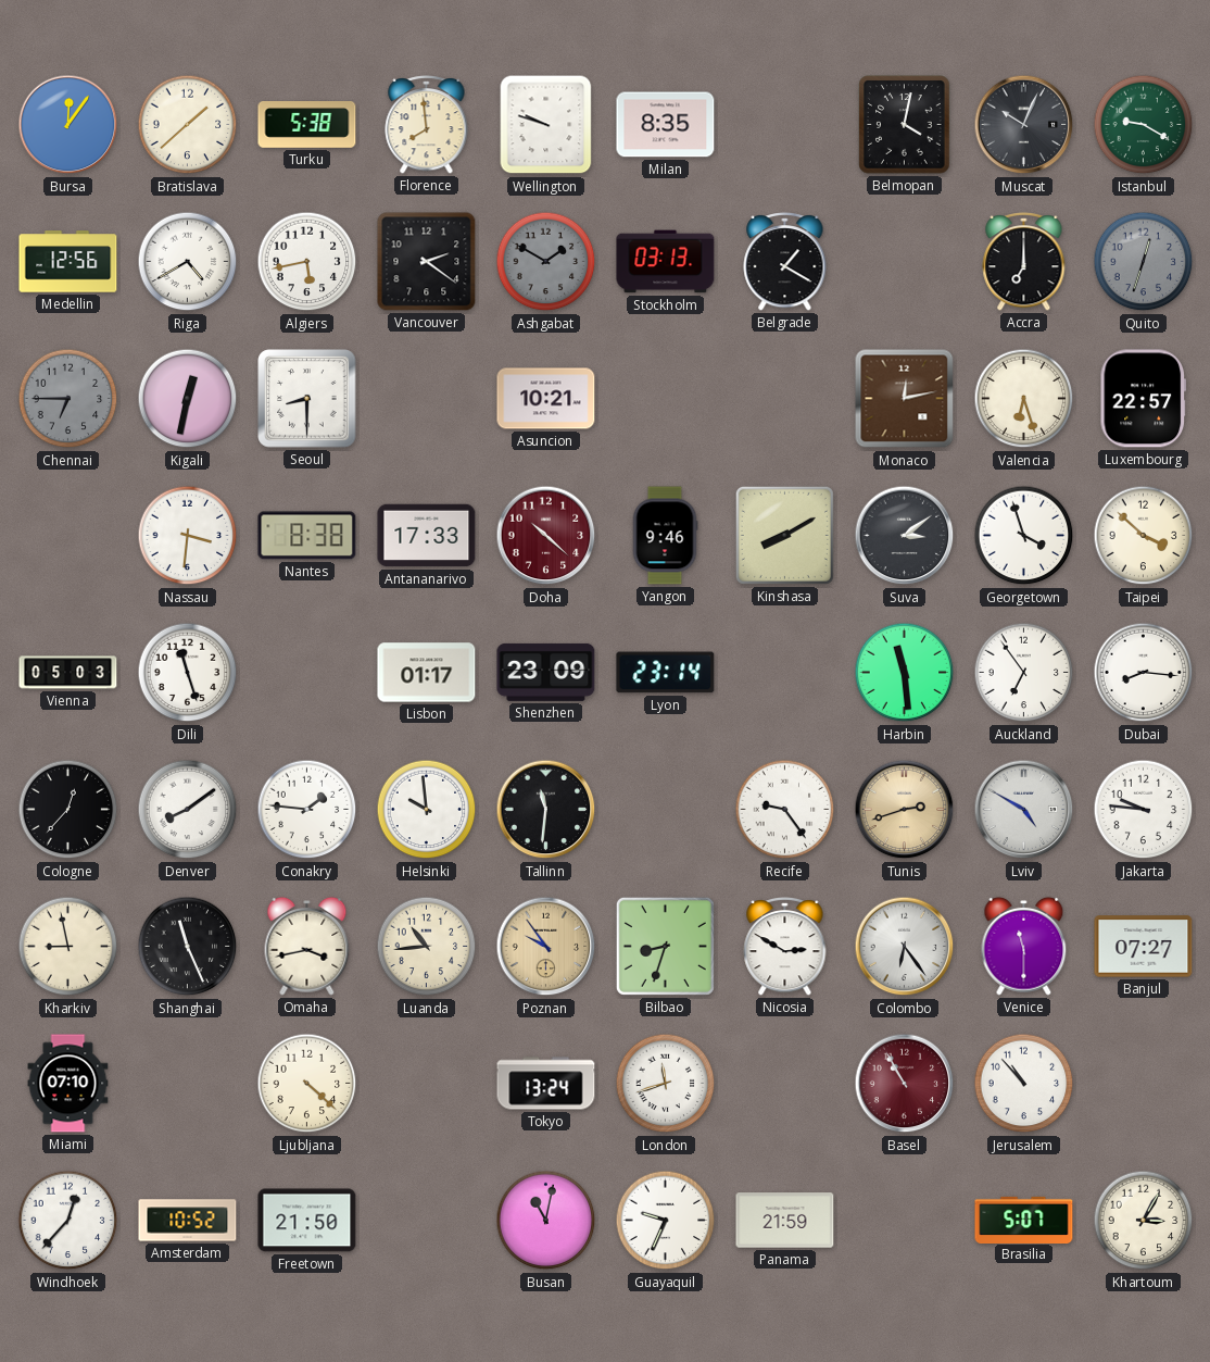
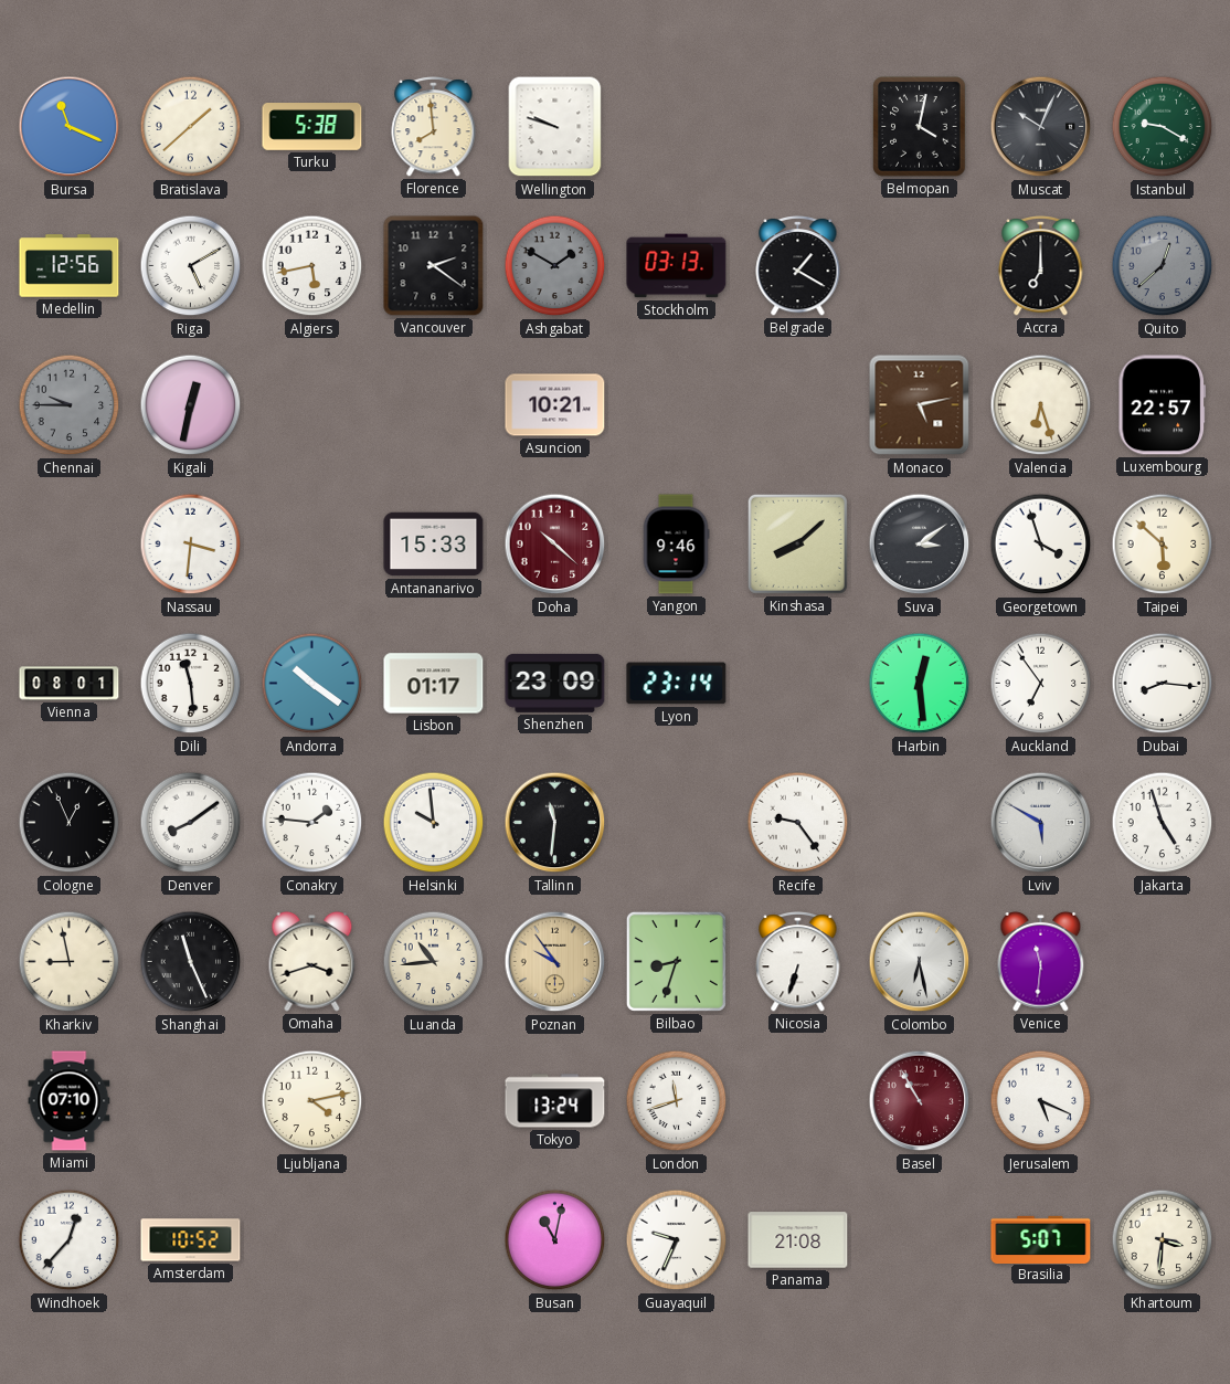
Bursa: 12:06 -> 11:19 (70, 127)
Milan: 8:35 -> none (666, 125)
Riga: 4:40 -> 5:10 (191, 266)
Quito: 12:33 -> 12:38 (1163, 266)
Chennai: 6:45 -> 9:45 (70, 405)
Seoul: 8:30 -> none (307, 399)
Monaco: 12:13 -> 5:13 (920, 405)
Nantes: 8:38 -> none (307, 536)
Antananarivo: 17:33 -> 15:33 (434, 545)
Kinshasa: 8:10 -> 8:08 (797, 543)
Taipei: 3:52 -> 5:52 (1163, 545)
Vienna: 05:03 -> 08:01 (70, 684)
Dili: 11:27 -> 11:29 (191, 684)
Andorra: none -> 10:21 (312, 684)
Harbin: 11:29 -> 12:29 (920, 684)
Cologne: 12:37 -> 12:56 (70, 823)
Tunis: 2:42 -> none (905, 810)
Lviv: 4:50 -> 5:50 (1041, 823)
Jakarta: 9:46 -> 4:57 (1163, 823)
Omaha: 3:43 -> 3:42 (312, 961)
Nicosia: 2:50 -> 6:33 (798, 961)
Colombo: 6:24 -> 6:28 (920, 962)
Venice: 11:30 -> 11:31 (1041, 961)
Banjul: 07:27 -> none (1144, 947)
Ljubljana: 4:22 -> 4:13 (312, 1101)
Jerusalem: 10:53 -> 5:19 (1041, 1101)
Freetown: 21:50 -> none (307, 1221)
Panama: 21:59 -> 21:08 (798, 1240)
Khartoum: 3:05 -> 3:31 (1163, 1240)
